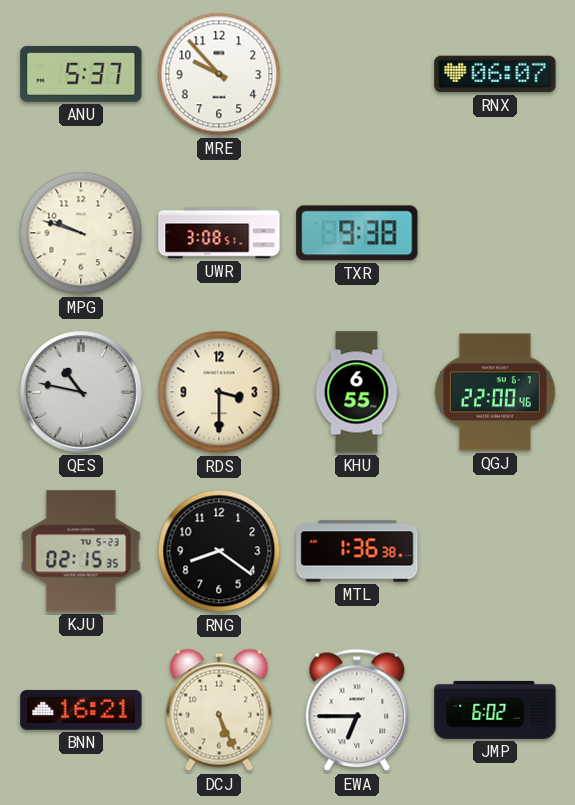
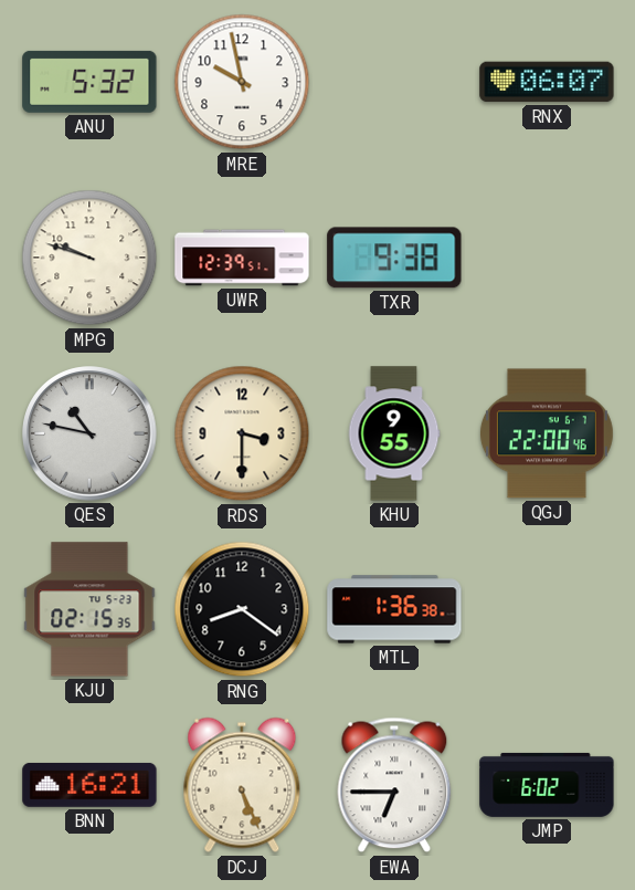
ANU: 5:37 -> 5:32 (89, 82)
MRE: 9:53 -> 9:58 (242, 82)
UWR: 3:08 -> 12:39 (242, 258)
KHU: 6:55 -> 9:55 (394, 433)
